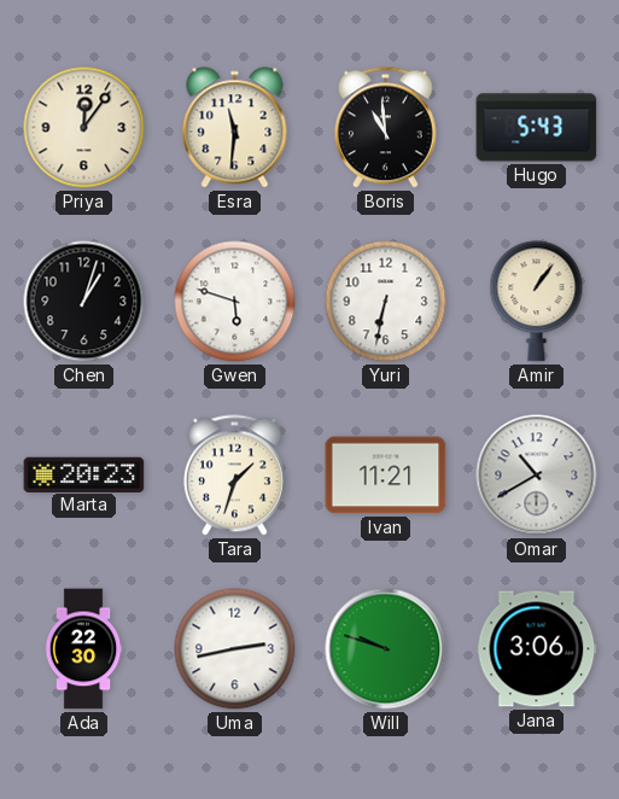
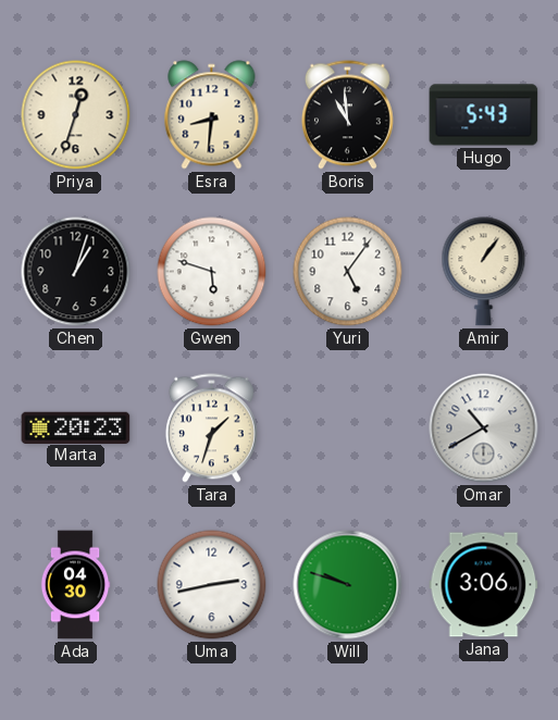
Priya: 12:06 -> 12:33 (76, 115)
Esra: 11:31 -> 8:31 (212, 115)
Yuri: 6:32 -> 5:06 (348, 272)
Ivan: 11:21 -> none (386, 476)
Ada: 22:30 -> 04:30 (75, 585)
